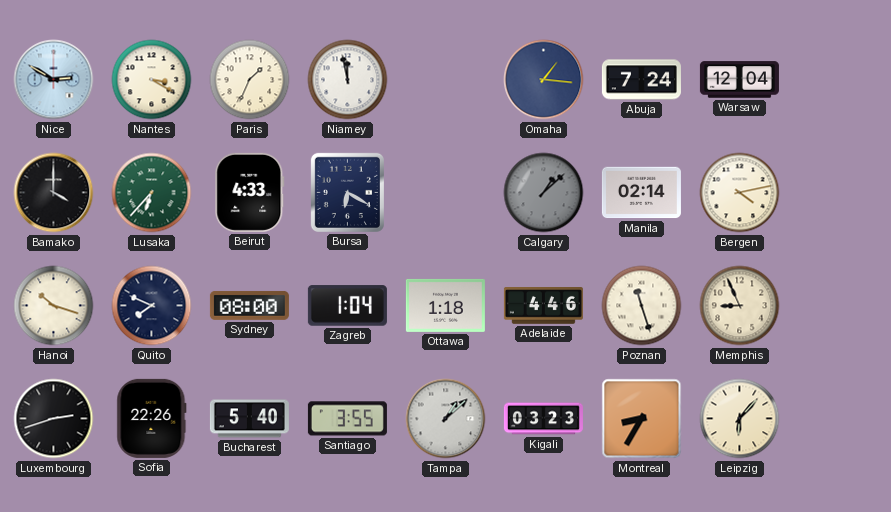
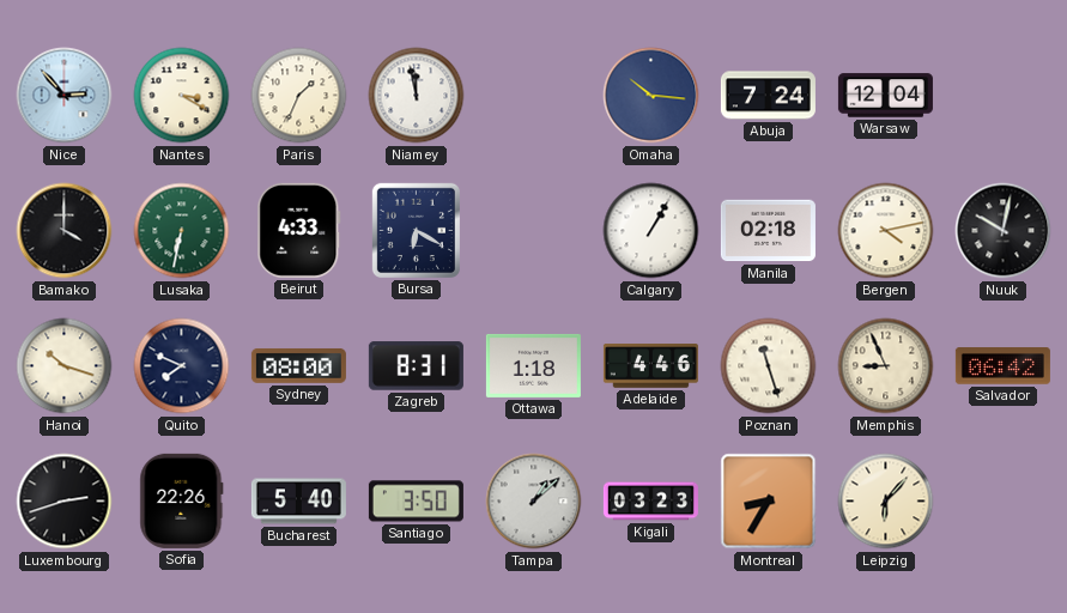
Nice: 2:50 -> 2:53 (65, 96)
Omaha: 1:16 -> 10:16 (651, 96)
Lusaka: 6:37 -> 6:32 (182, 231)
Calgary: 1:08 -> 1:05 (651, 231)
Calgary dial: grey -> white (651, 231)
Manila: 02:14 -> 02:18 (768, 231)
Nuuk: none -> 10:02 (1004, 231)
Zagreb: 1:04 -> 8:31 (416, 366)
Salvador: none -> 06:42 (1002, 366)
Santiago: 3:55 -> 3:50 (416, 502)
